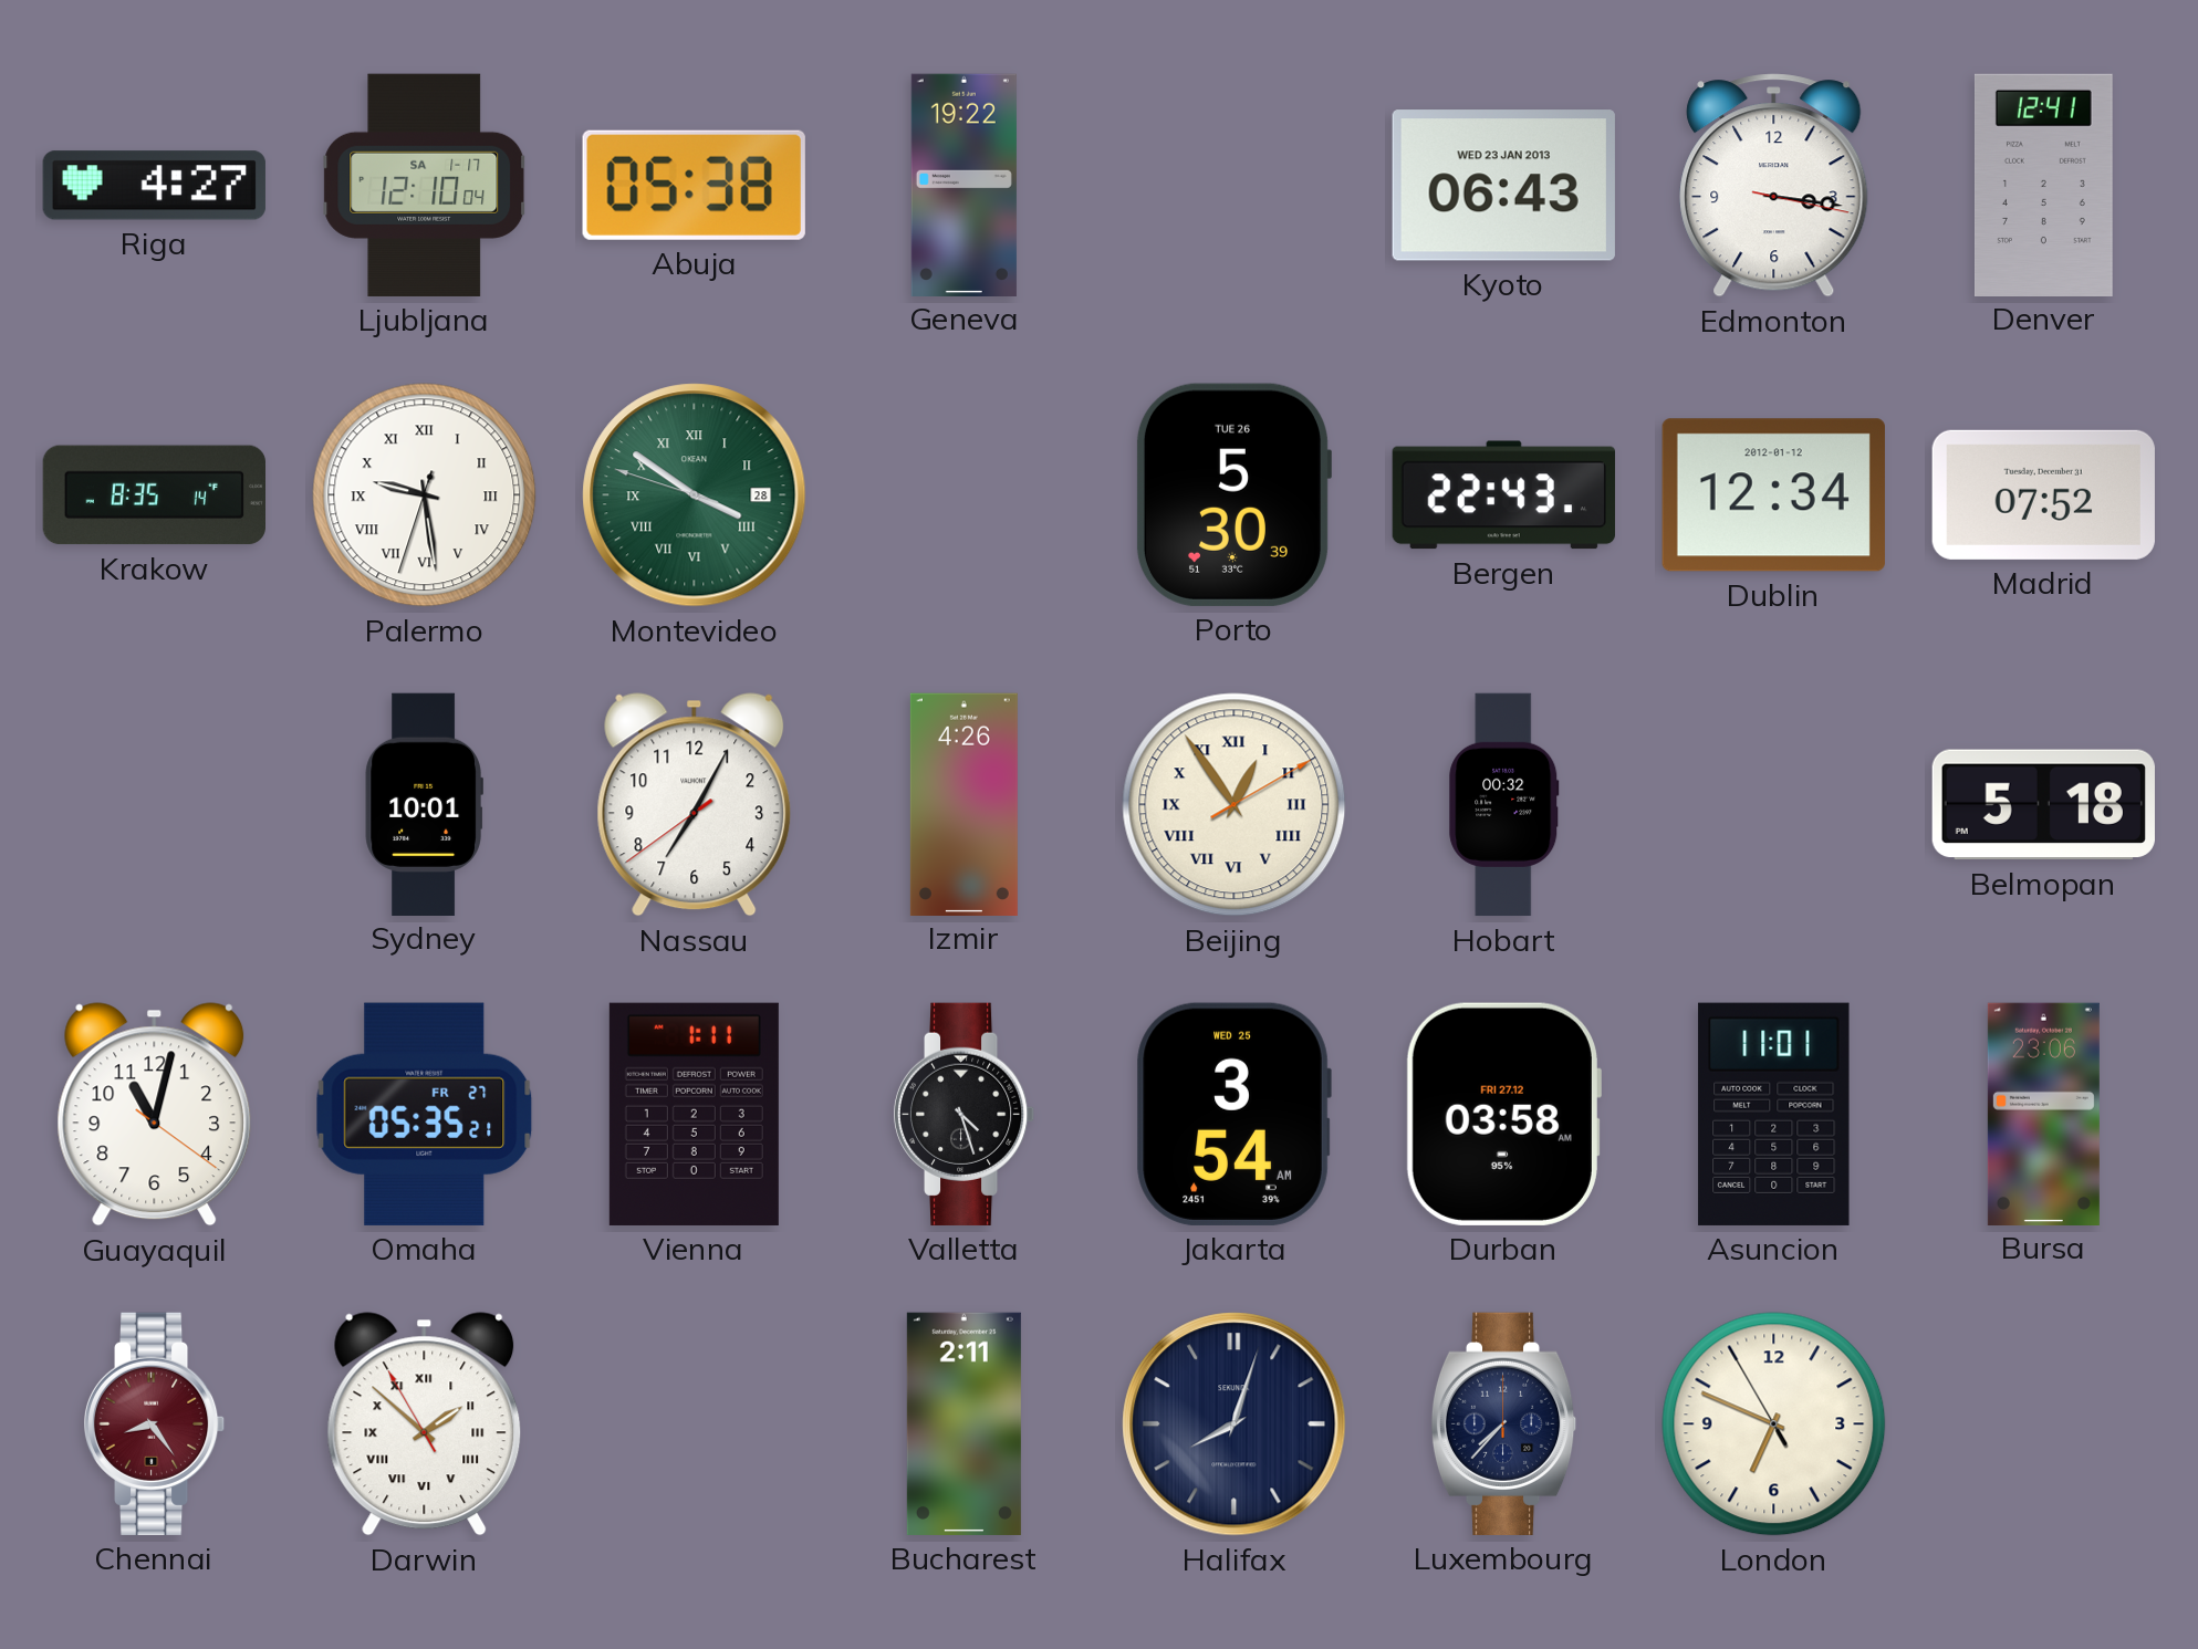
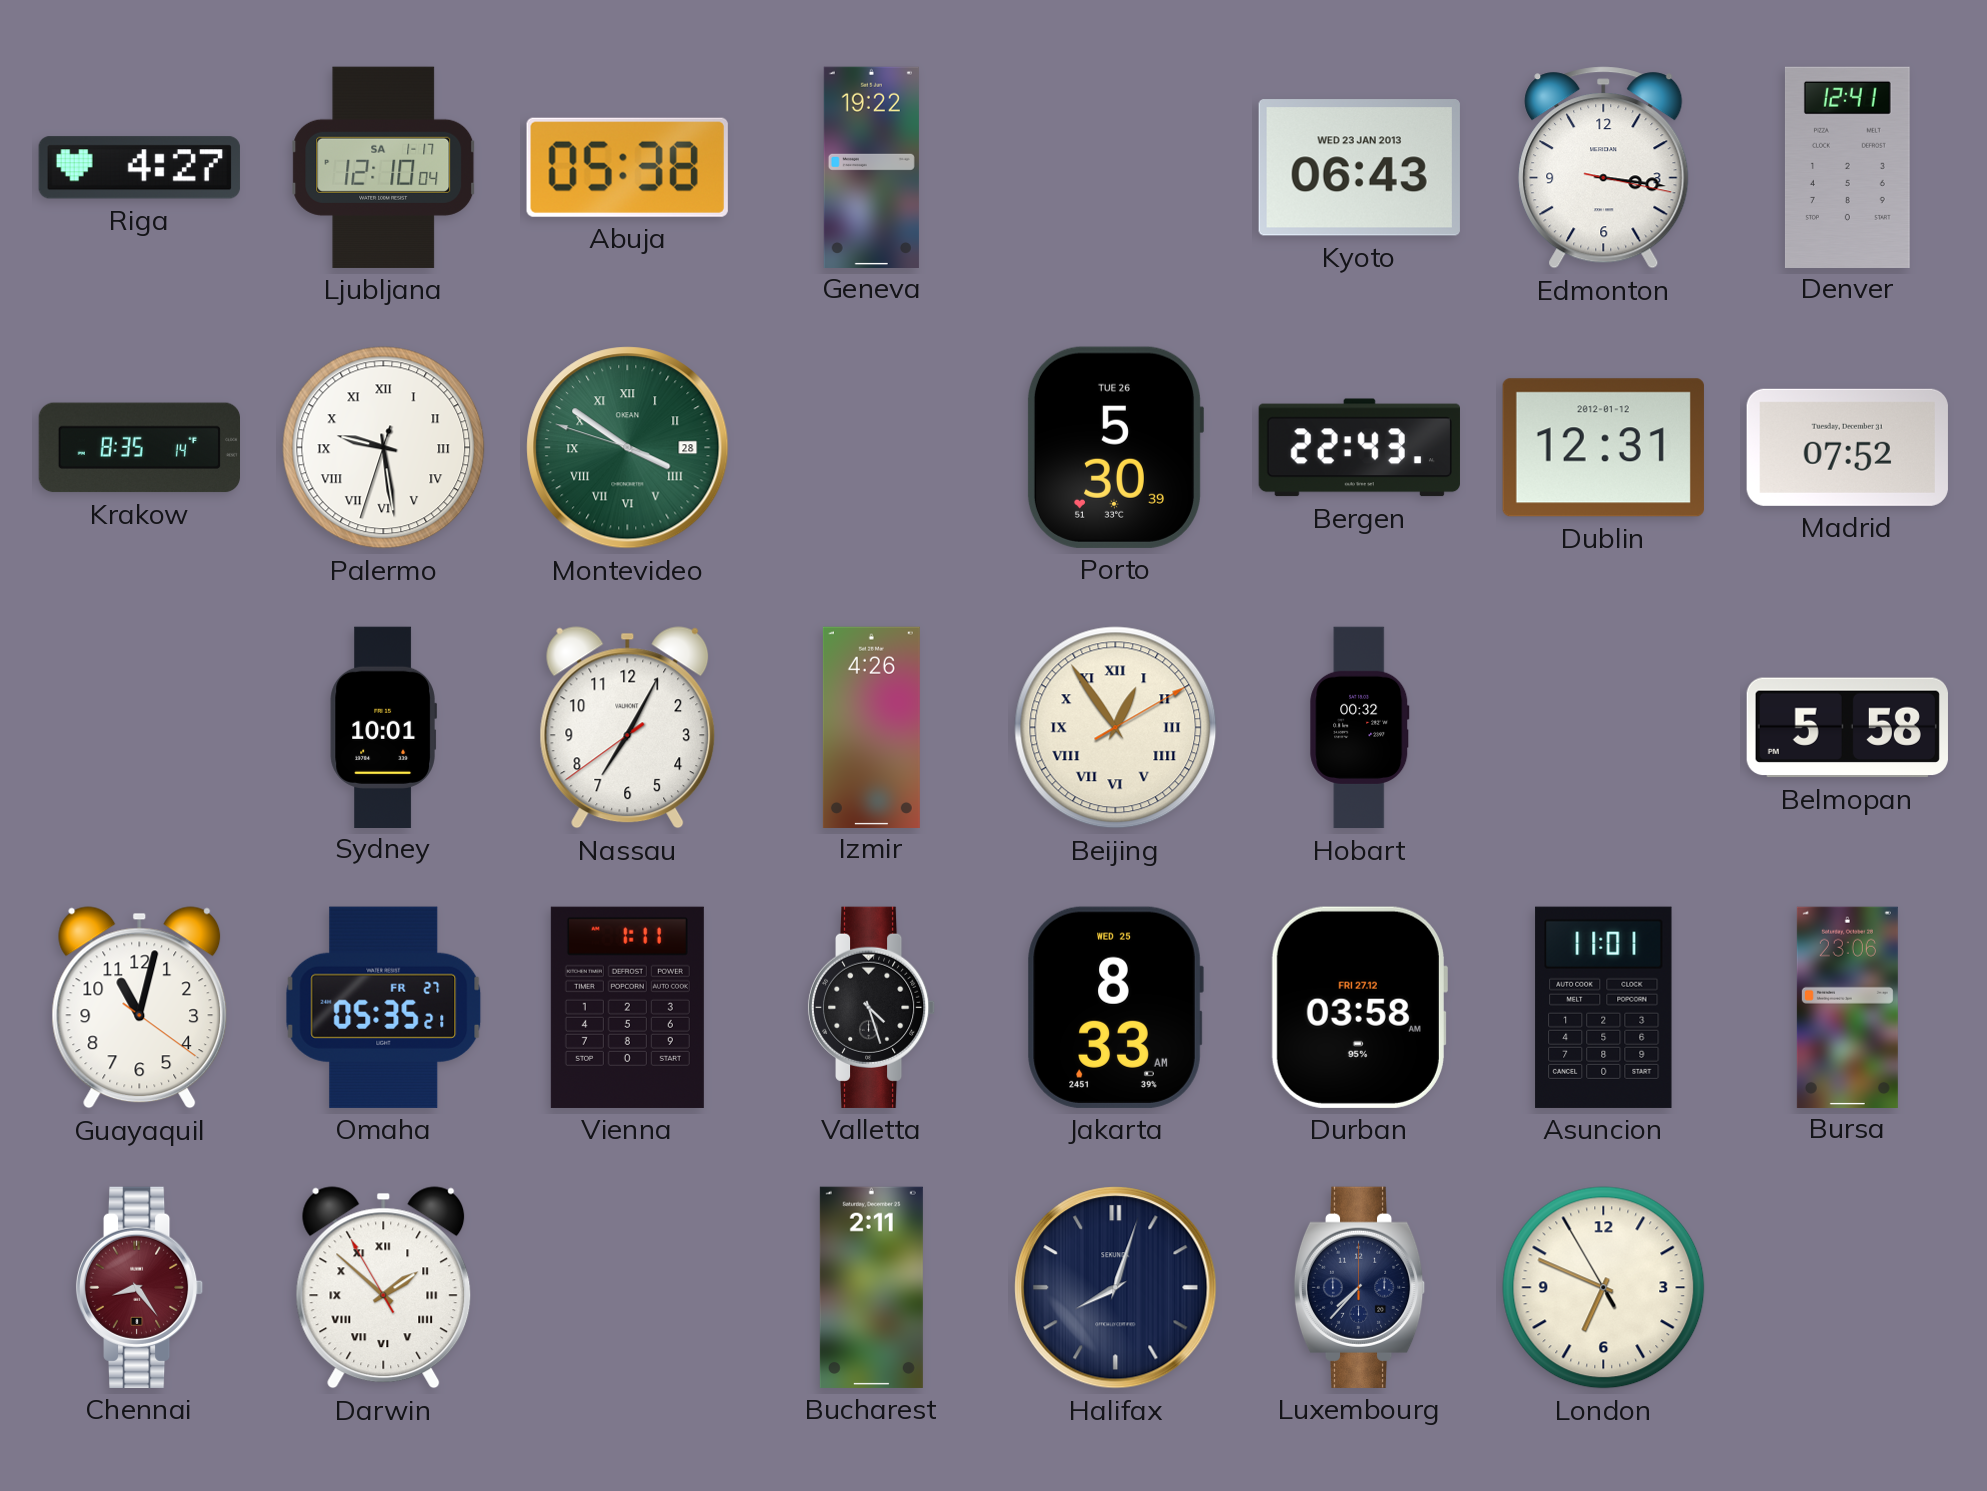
Dublin: 12:34 -> 12:31 (1603, 448)
Belmopan: 5:18 -> 5:58 (1847, 728)
Jakarta: 3:54 -> 8:33 (1115, 1007)
